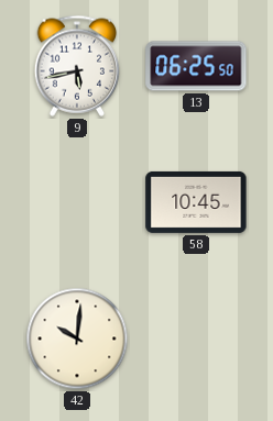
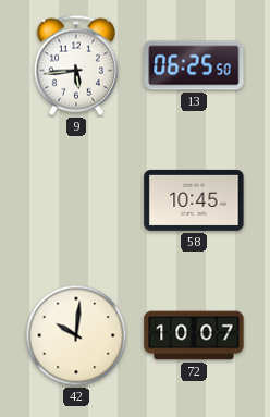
9: 5:43 -> 5:44 (76, 65)
72: none -> 10:07 (194, 335)
